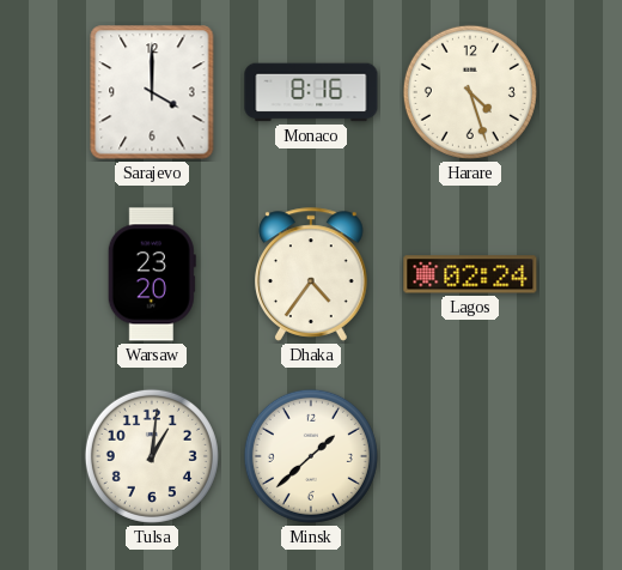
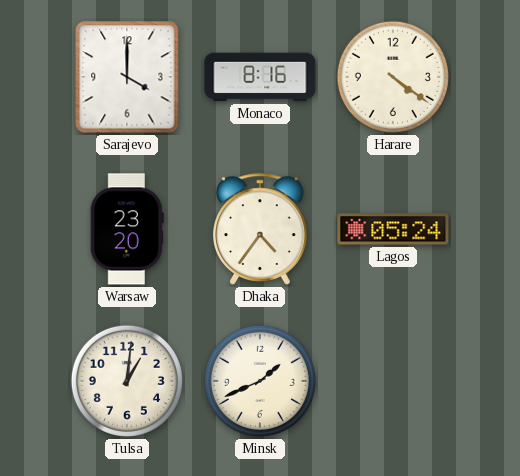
Harare: 4:27 -> 4:21 (393, 77)
Lagos: 02:24 -> 05:24 (393, 229)
Minsk: 1:38 -> 1:41 (260, 381)
